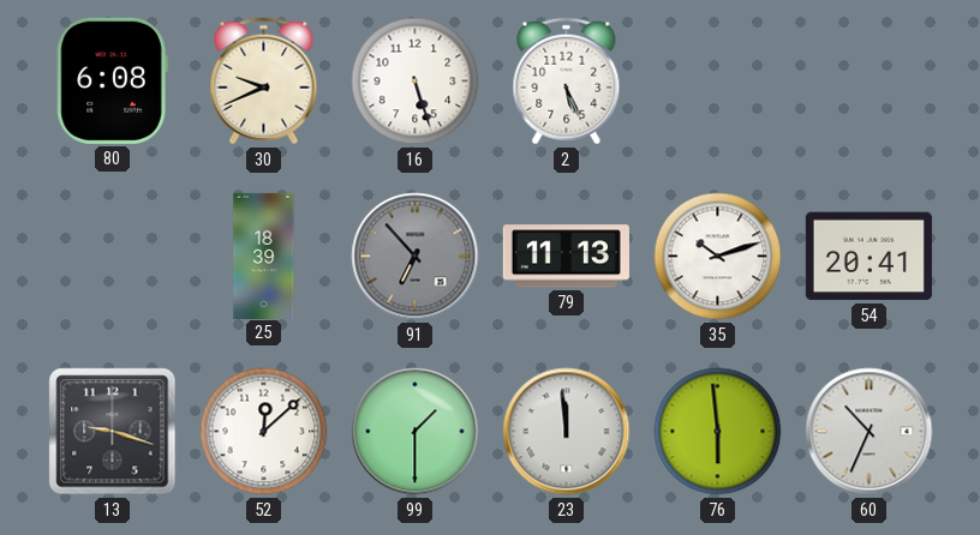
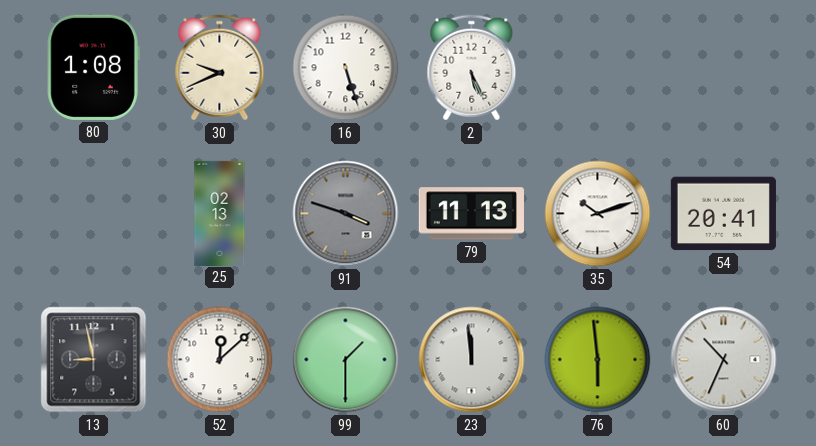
80: 6:08 -> 1:08 (93, 67)
25: 18:39 -> 02:13 (220, 213)
91: 6:53 -> 3:48 (346, 214)
13: 9:18 -> 8:58 (94, 360)
